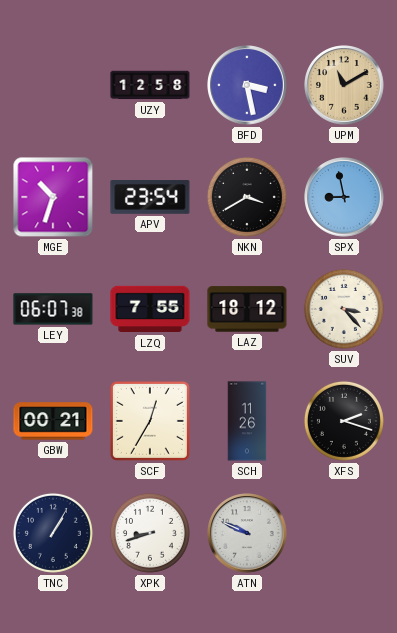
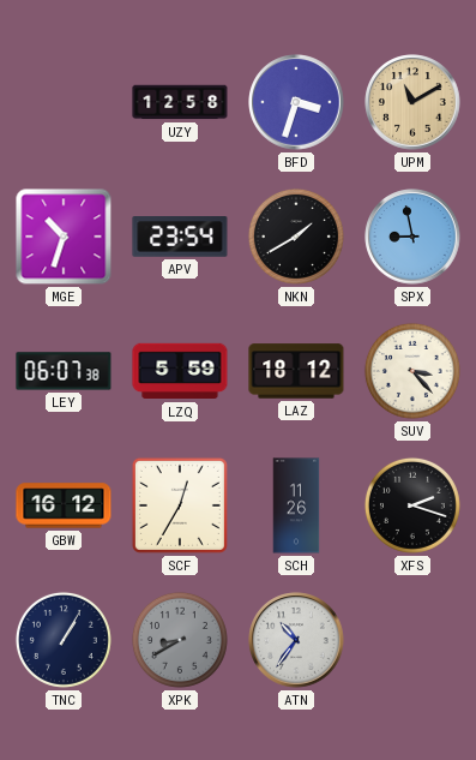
BFD: 3:28 -> 3:33 (296, 102)
NKN: 3:40 -> 1:40 (296, 237)
LZQ: 7:55 -> 5:59 (180, 371)
GBW: 00:21 -> 16:12 (64, 505)
XPK: 8:42 -> 8:40 (180, 640)
XPK dial: white -> grey (180, 640)
ATN: 9:49 -> 10:36 (296, 640)
